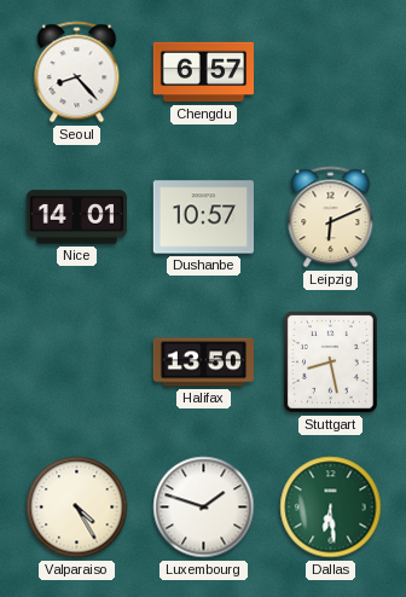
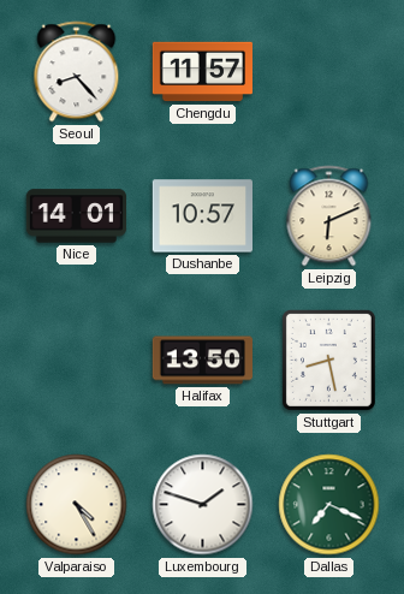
Chengdu: 6:57 -> 11:57 (203, 72)
Dallas: 6:29 -> 7:19 (329, 505)
